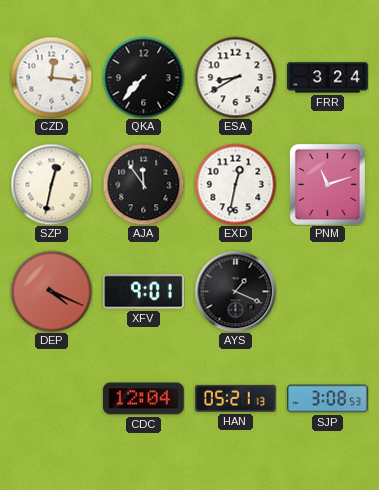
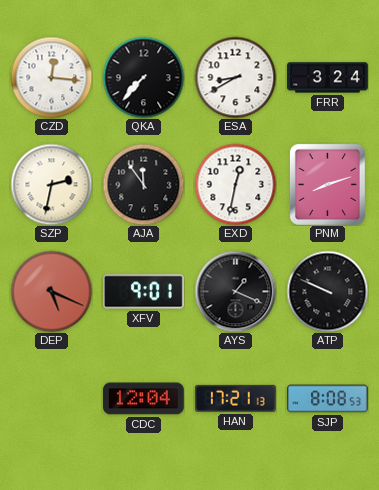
SZP: 12:32 -> 2:32 (51, 184)
PNM: 11:12 -> 8:12 (327, 184)
DEP: 4:19 -> 5:19 (51, 291)
ATP: none -> 9:49 (327, 291)
HAN: 05:21 -> 17:21 (236, 398)
SJP: 3:08 -> 8:08 (328, 399)
